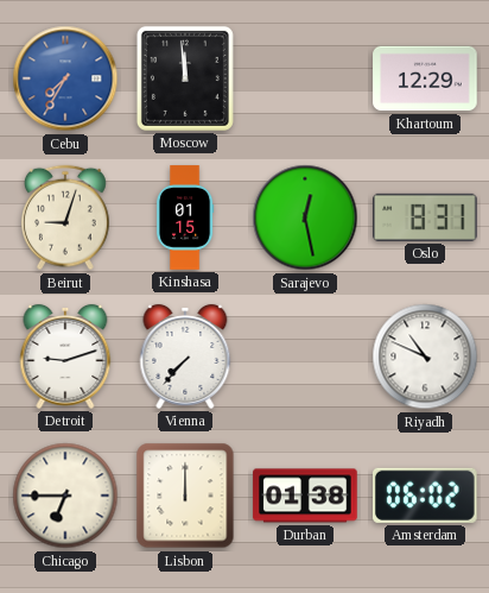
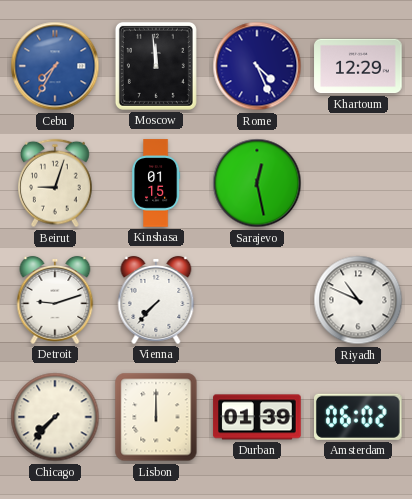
Rome: none -> 4:26 (257, 66)
Oslo: 8:31 -> none (425, 217)
Chicago: 6:45 -> 7:37 (55, 417)
Durban: 01:38 -> 01:39 (257, 417)
